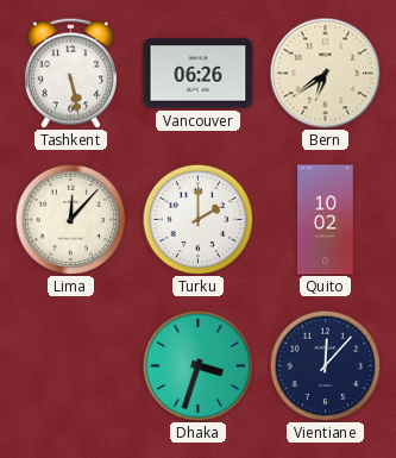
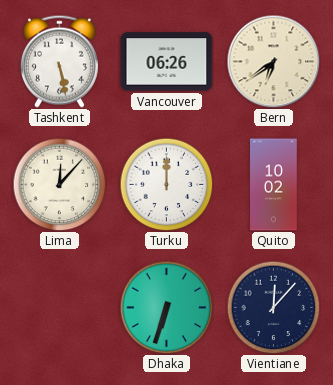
Turku: 2:00 -> 12:00 (166, 184)
Dhaka: 3:33 -> 6:33 (166, 307)
